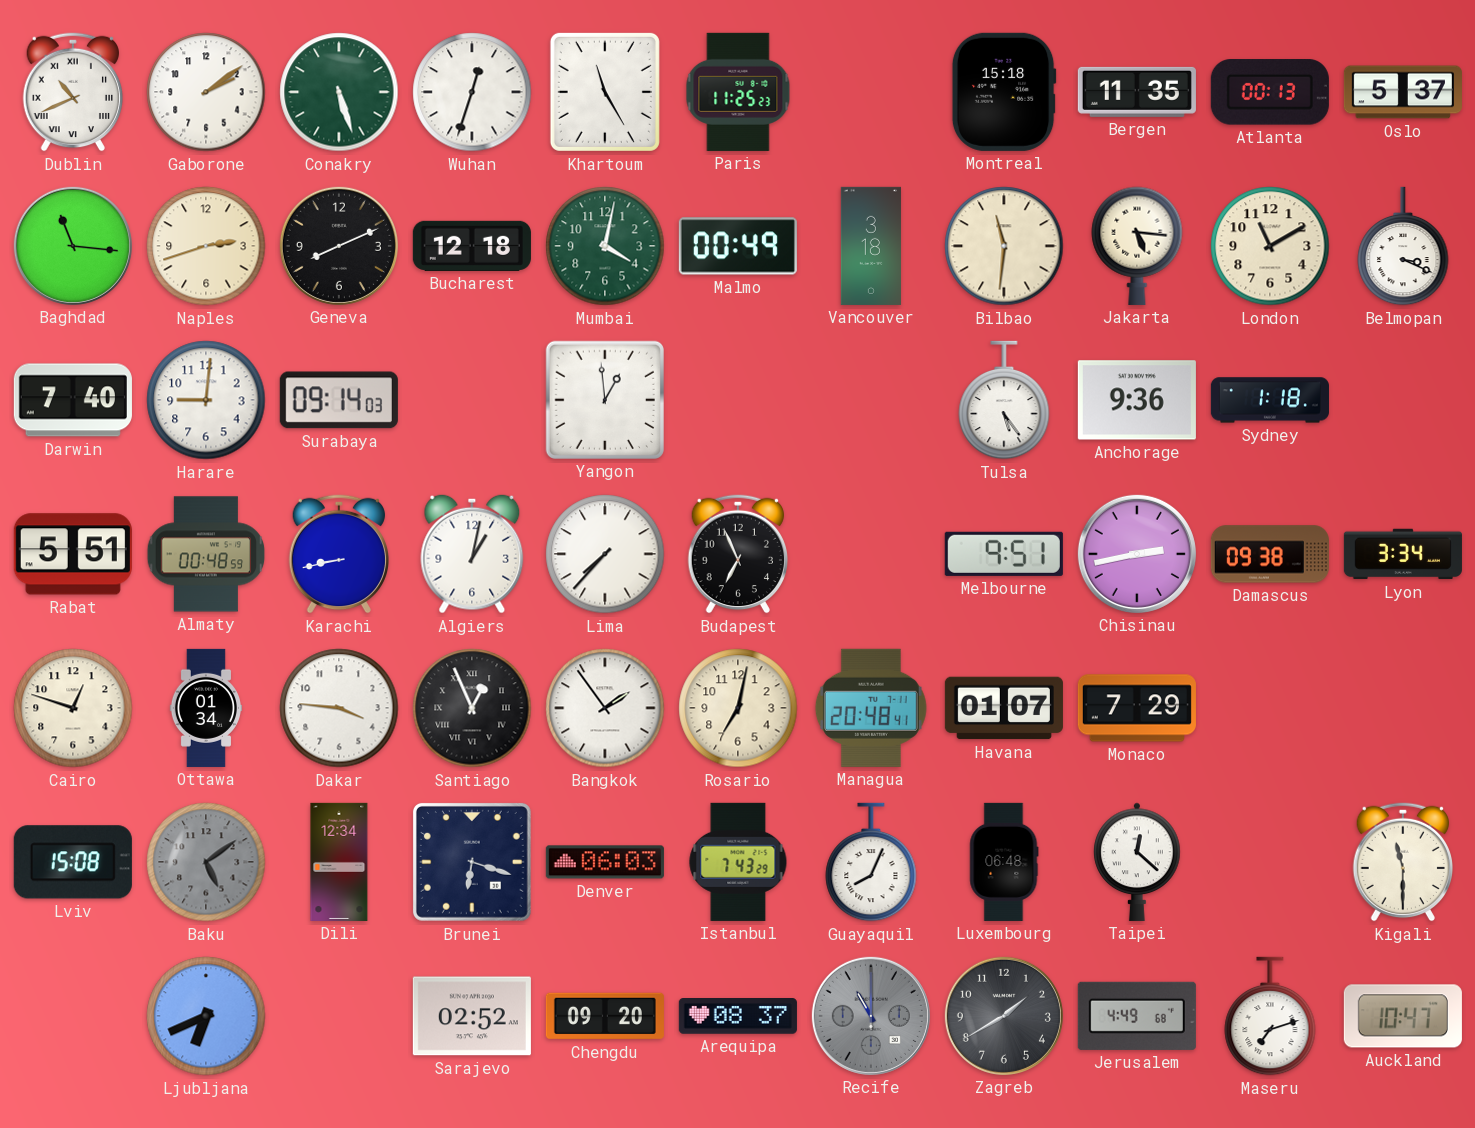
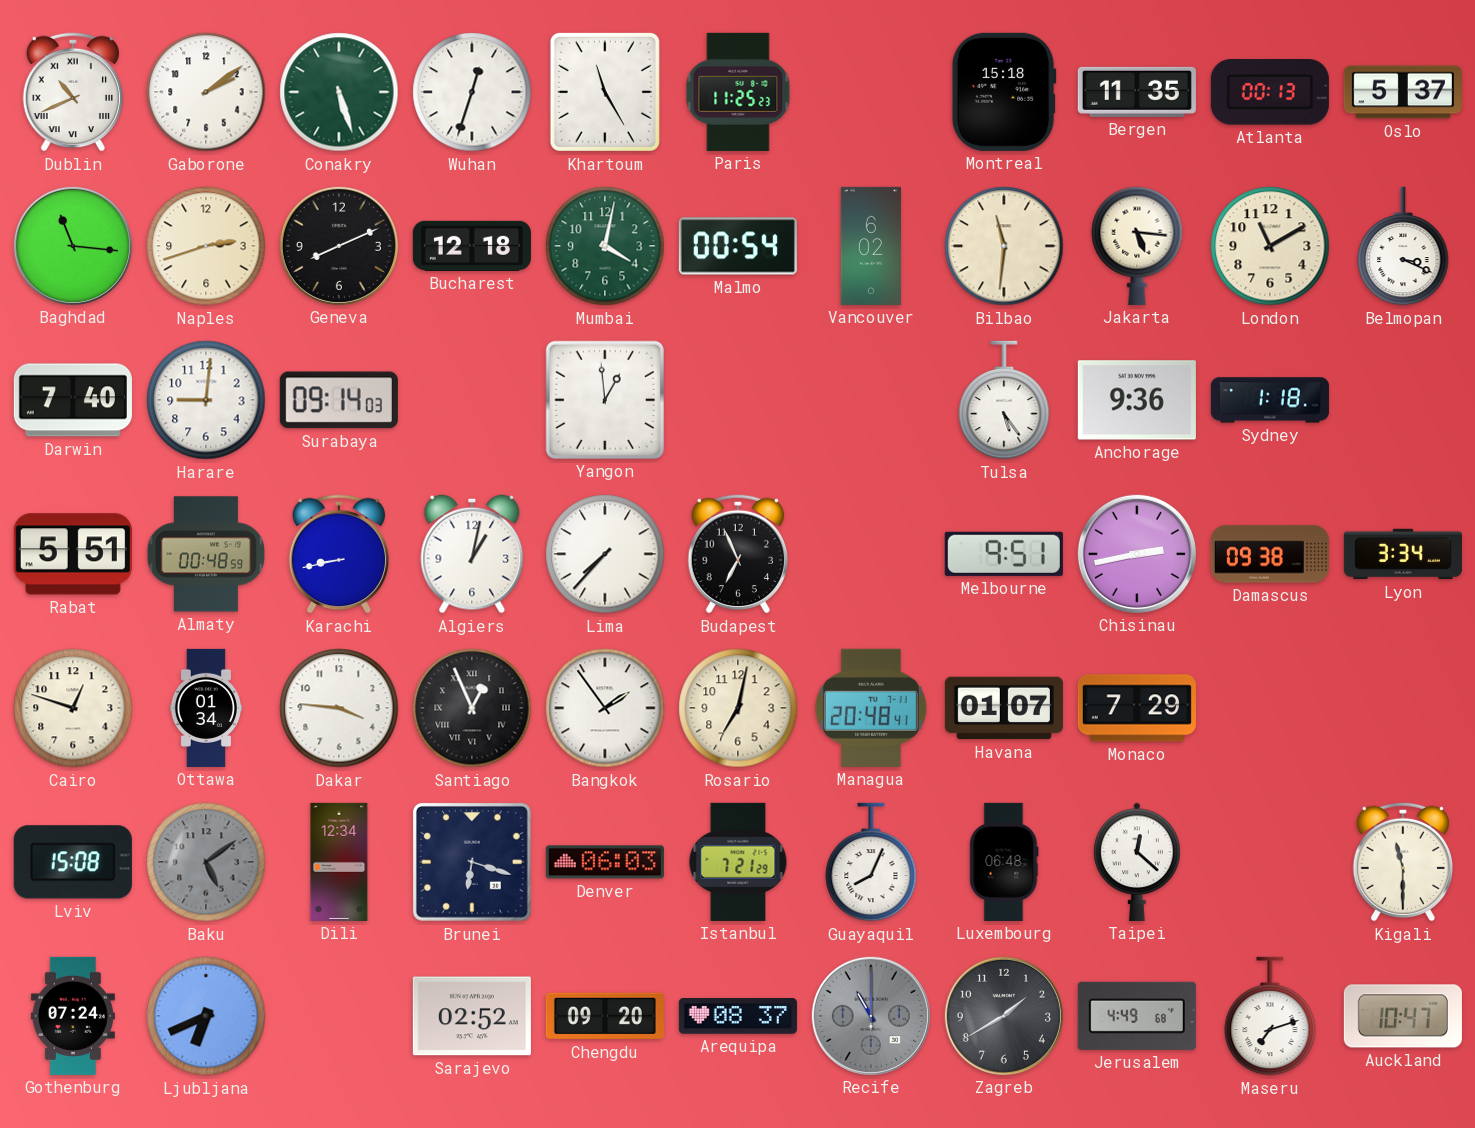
Malmo: 00:49 -> 00:54 (738, 246)
Vancouver: 3:18 -> 6:02 (871, 246)
Istanbul: 7:43 -> 7:21 (738, 862)
Gothenburg: none -> 07:24 (73, 1016)
